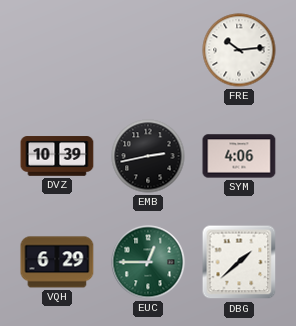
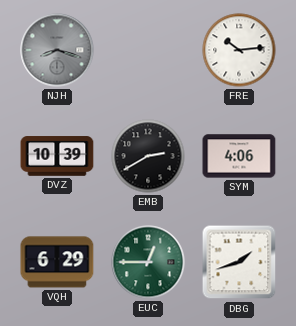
NJH: none -> 8:18 (57, 50)
EMB: 2:43 -> 2:40 (148, 156)
DBG: 1:38 -> 1:42 (239, 262)
